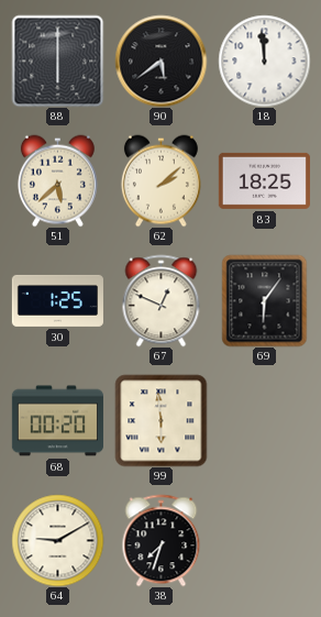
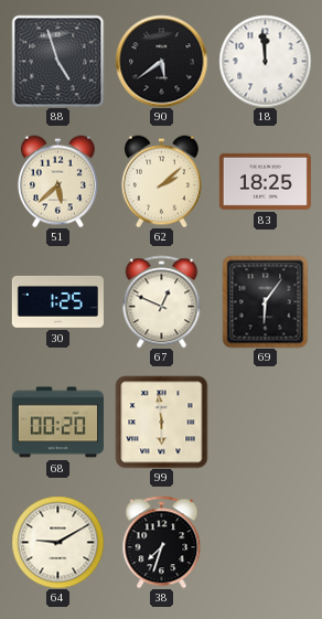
88: 6:00 -> 4:57 (57, 61)
